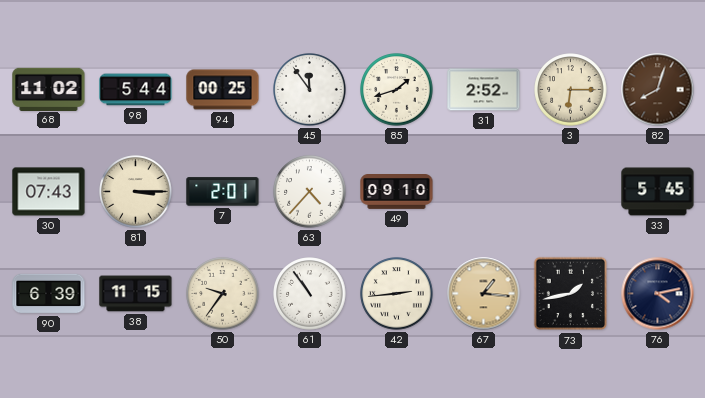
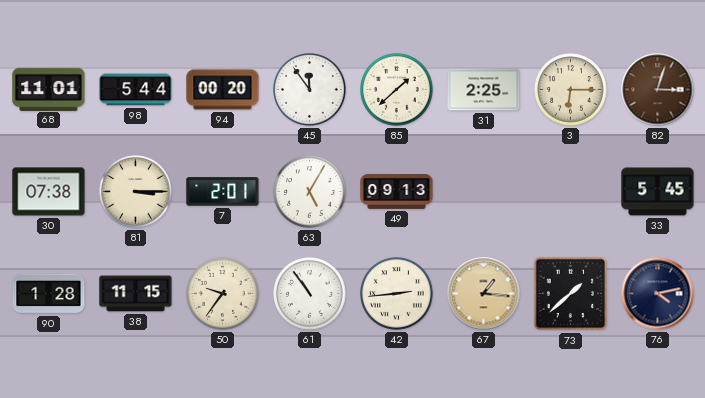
68: 11:02 -> 11:01 (49, 89)
94: 00:25 -> 00:20 (223, 90)
85: 1:42 -> 1:38 (397, 90)
31: 2:52 -> 2:25 (484, 90)
82: 8:03 -> 3:03 (658, 90)
30: 07:43 -> 07:38 (49, 192)
63: 4:37 -> 5:05 (310, 192)
49: 09:10 -> 09:13 (397, 192)
90: 6:39 -> 1:28 (49, 294)
73: 1:43 -> 1:38 (571, 294)
